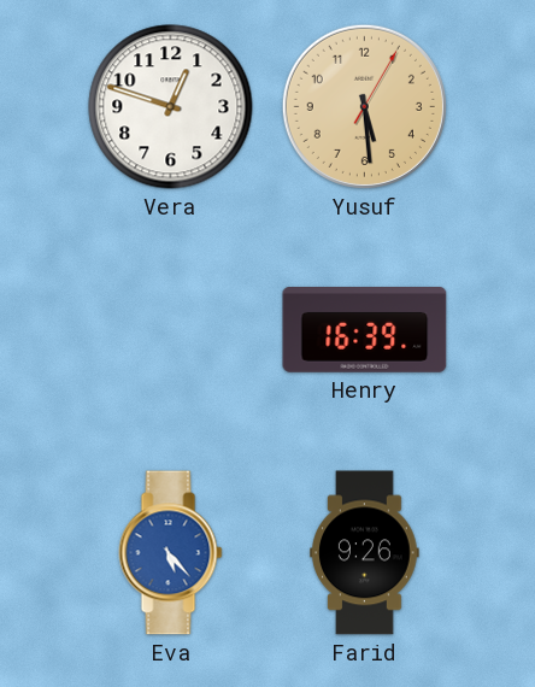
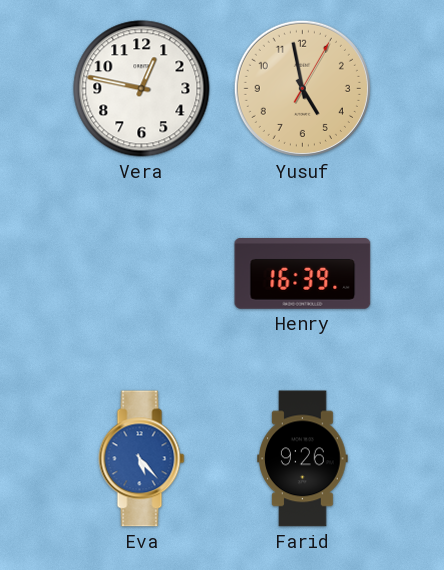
Vera: 12:48 -> 12:47 (142, 89)
Yusuf: 5:29 -> 4:58 (302, 88)
